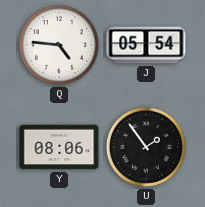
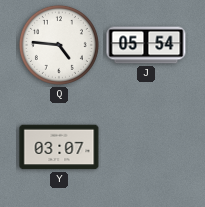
Y: 08:06 -> 03:07 (59, 147)
U: 1:54 -> none (146, 147)
